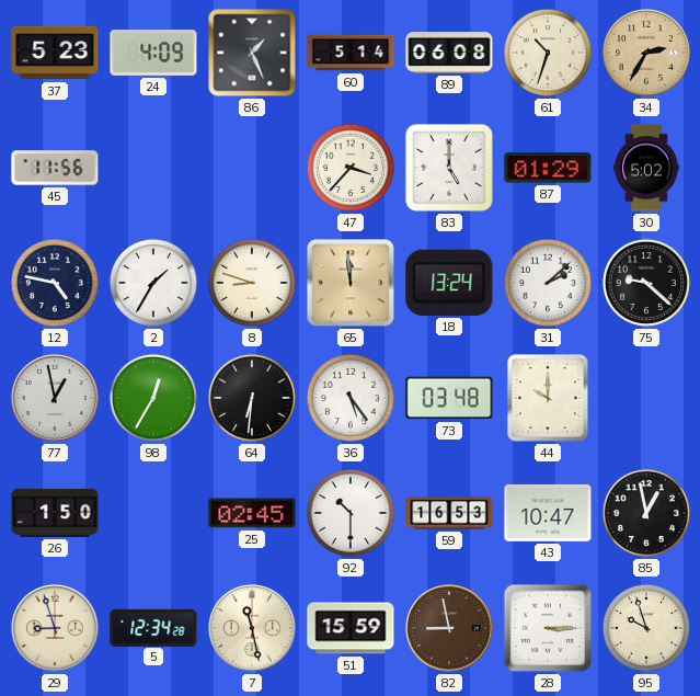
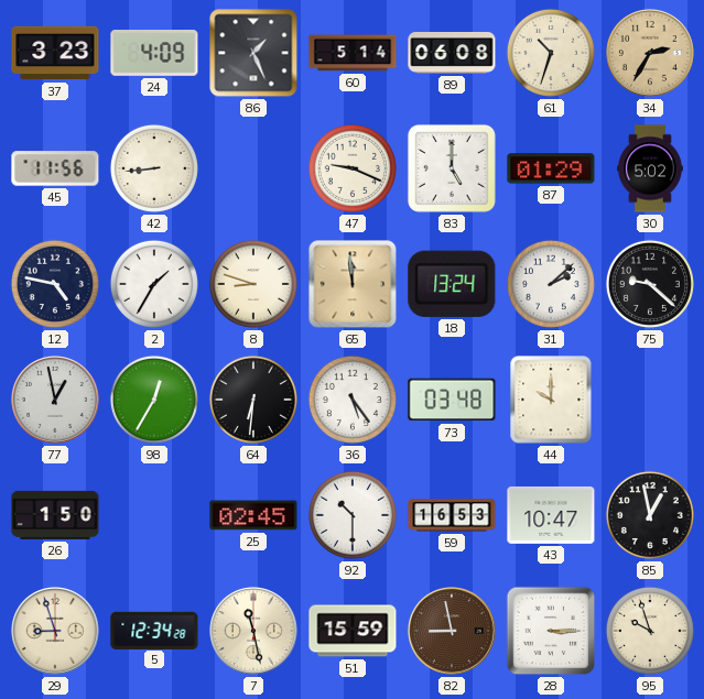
37: 5:23 -> 3:23 (55, 53)
42: none -> 8:44 (154, 168)
47: 3:37 -> 9:19 (353, 168)
